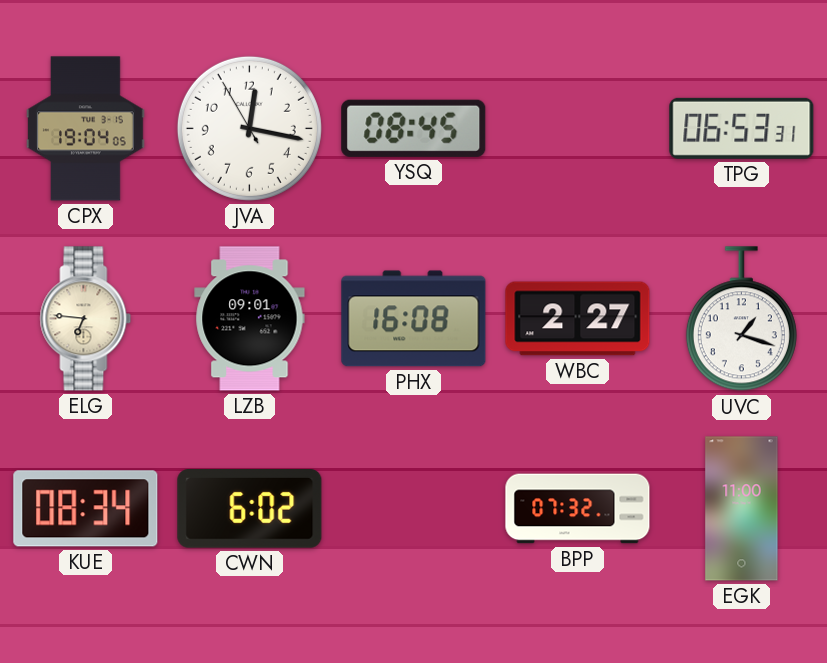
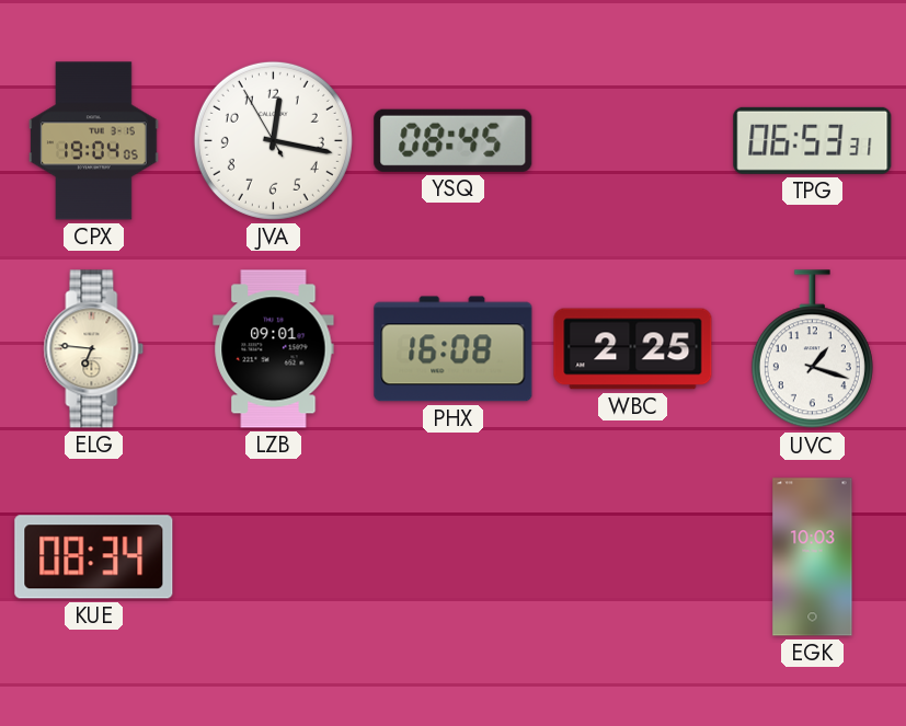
WBC: 2:27 -> 2:25 (633, 349)
CWN: 6:02 -> none (250, 509)
BPP: 07:32 -> none (578, 509)
EGK: 11:00 -> 10:03 (813, 557)
